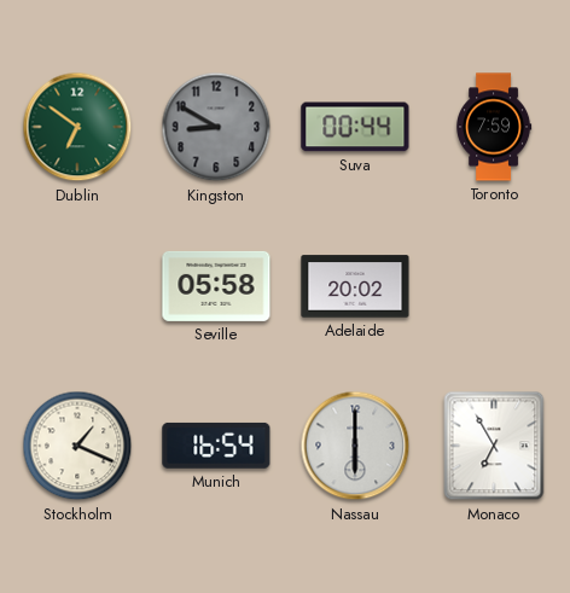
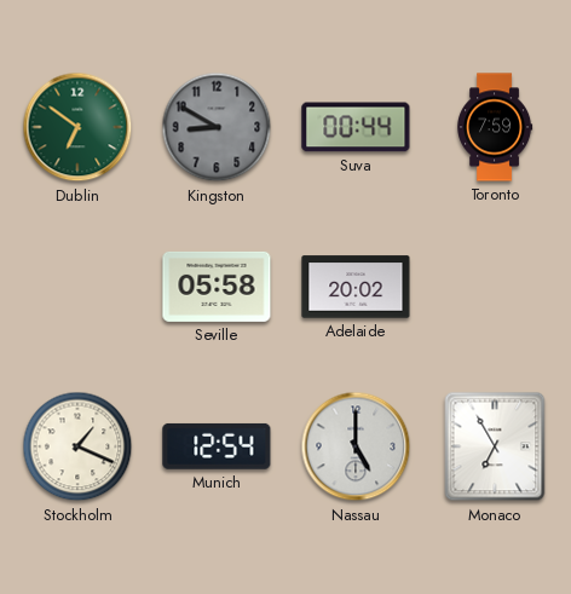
Munich: 16:54 -> 12:54 (217, 446)
Nassau: 6:00 -> 5:00 (356, 446)
